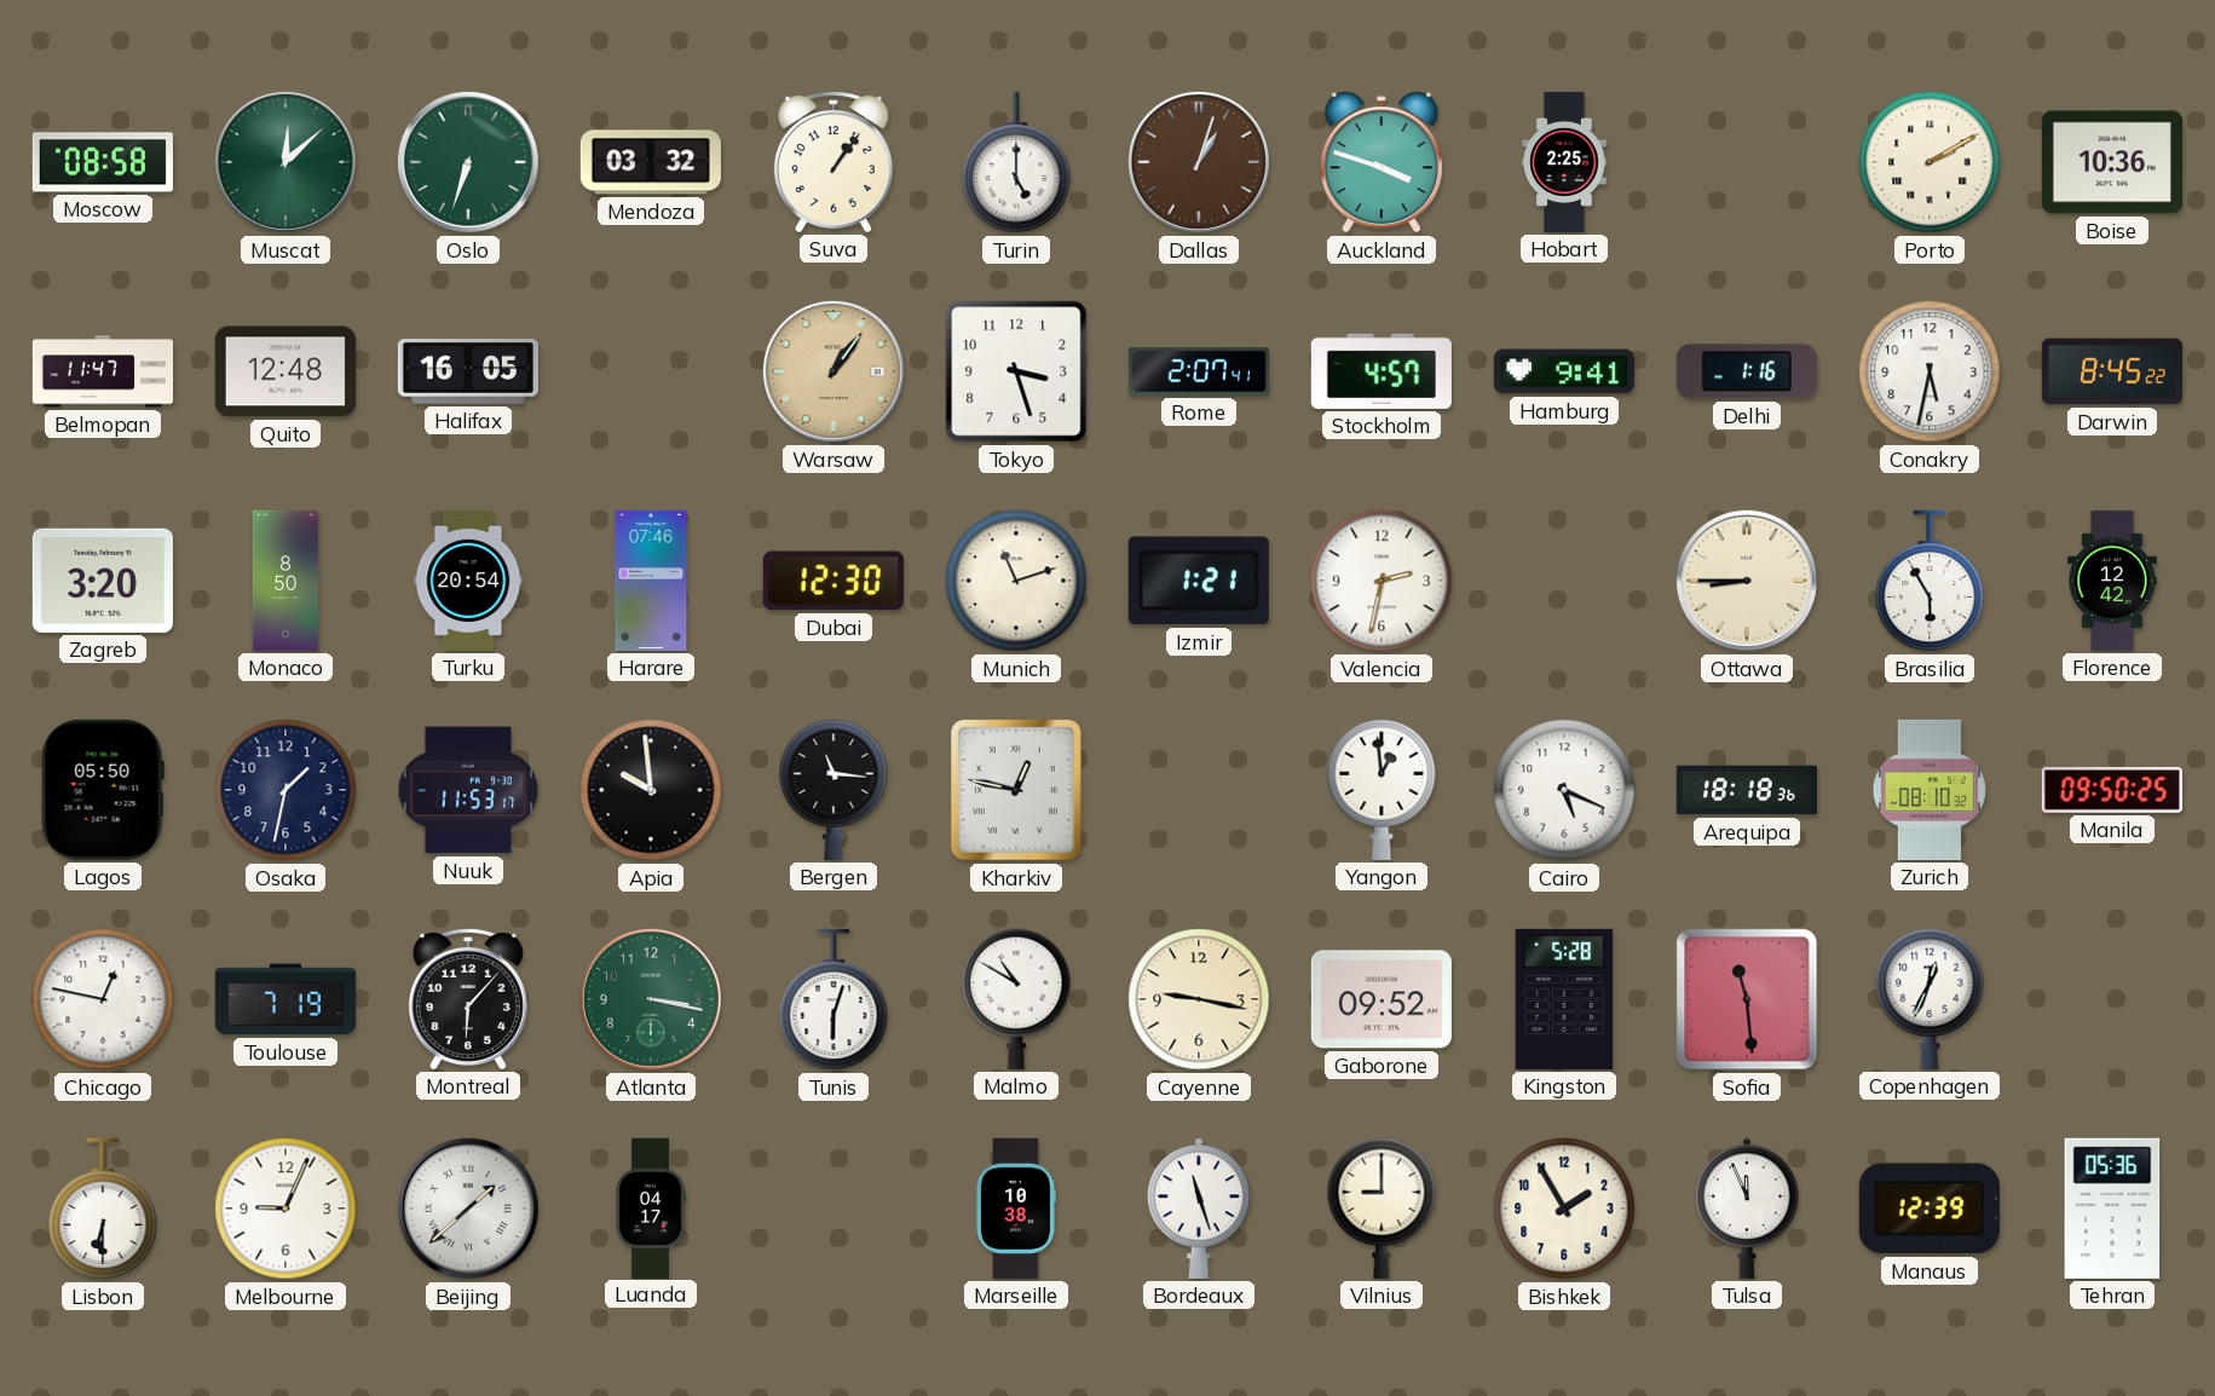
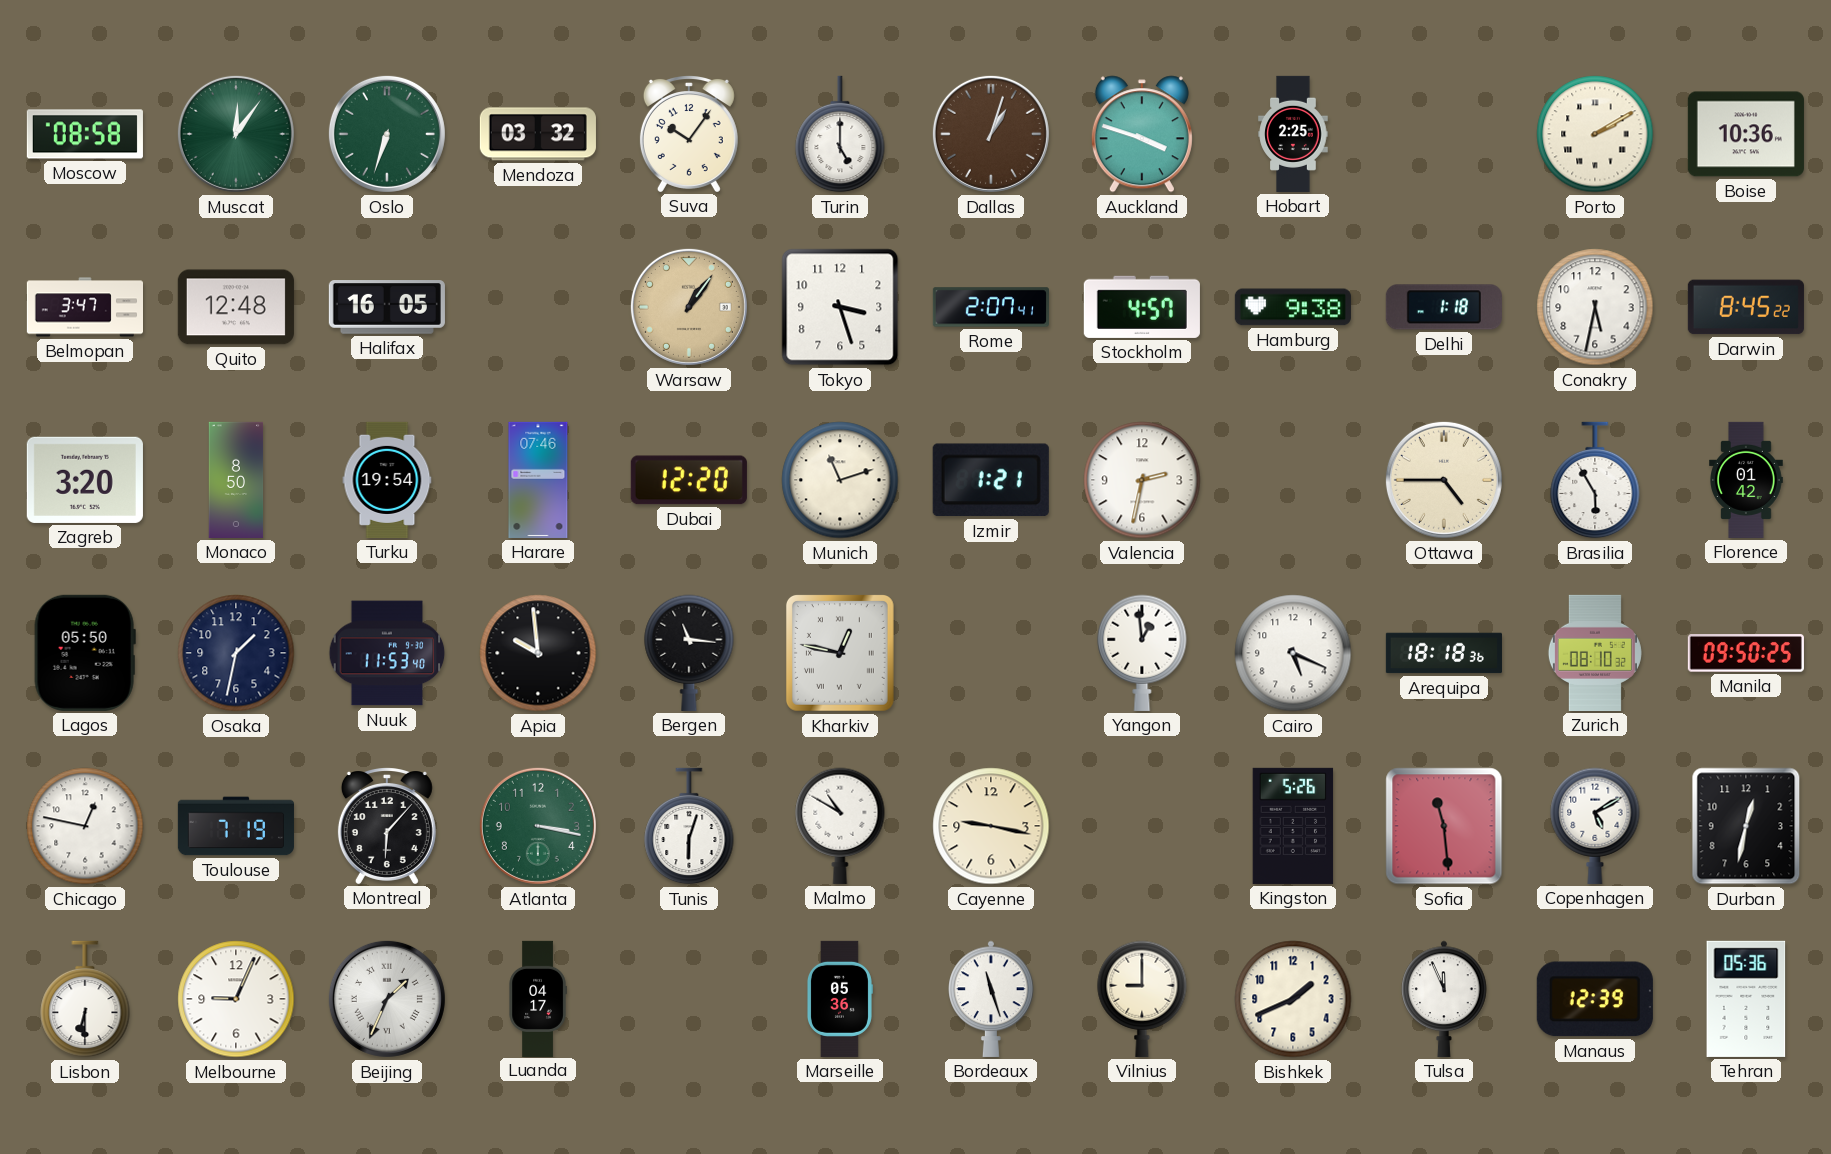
Muscat: 12:08 -> 12:06 (236, 134)
Suva: 1:06 -> 10:06 (689, 134)
Belmopan: 11:47 -> 3:47 (84, 307)
Hamburg: 9:41 -> 9:38 (1293, 307)
Delhi: 1:16 -> 1:18 (1444, 307)
Turku: 20:54 -> 19:54 (387, 480)
Dubai: 12:30 -> 12:20 (689, 480)
Ottawa: 8:45 -> 4:45 (1444, 480)
Florence: 12:42 -> 01:42 (1746, 480)
Nuuk: 11:53:17 -> 11:53:40 (387, 653)
Gaborone: 09:52 -> none (1382, 999)
Kingston: 5:28 -> 5:26 (1293, 826)
Copenhagen: 12:34 -> 5:10 (1595, 826)
Durban: none -> 12:32 (1746, 826)
Beijing: 1:38 -> 1:34 (387, 999)
Marseille: 10:38 -> 05:36 (839, 999)
Bishkek: 1:55 -> 1:41 (1293, 999)
